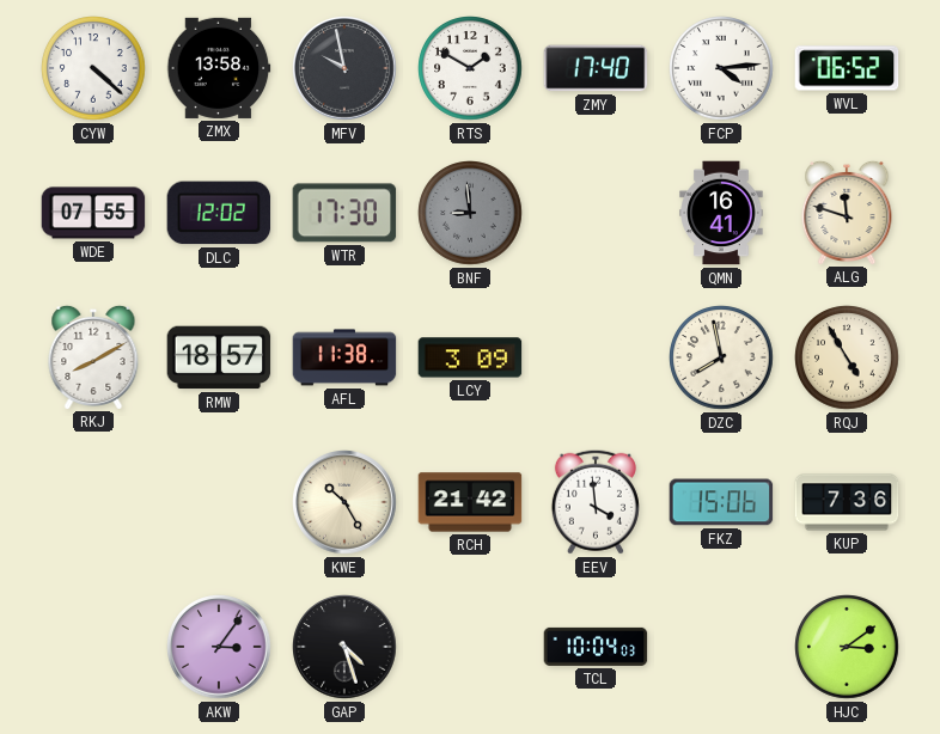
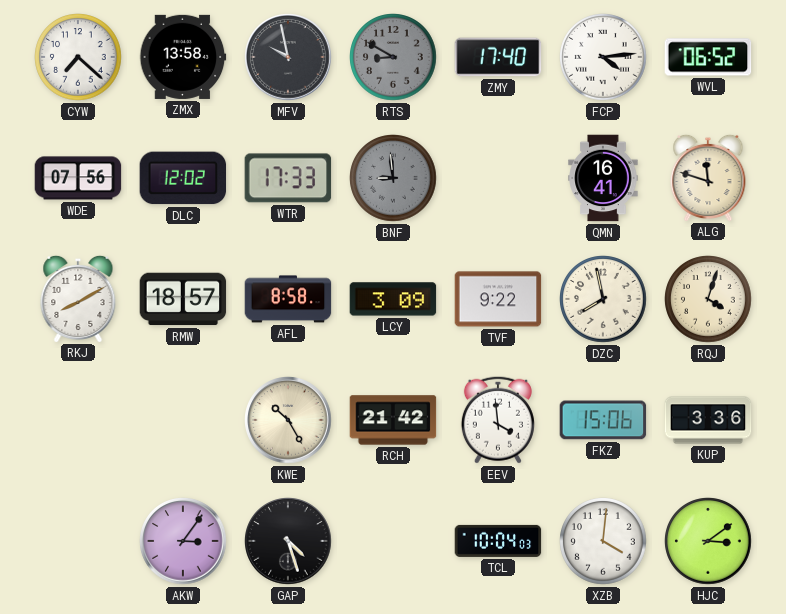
CYW: 4:22 -> 7:22 (78, 57)
RTS: 1:50 -> 8:50 (393, 57)
RTS dial: white -> grey (393, 57)
WDE: 07:55 -> 07:56 (78, 178)
WTR: 17:30 -> 17:33 (288, 178)
AFL: 11:38 -> 8:58 (288, 299)
TVF: none -> 9:22 (498, 299)
RQJ: 4:55 -> 4:03 (708, 299)
KUP: 7:36 -> 3:36 (708, 420)
XZB: none -> 4:01 (603, 541)
